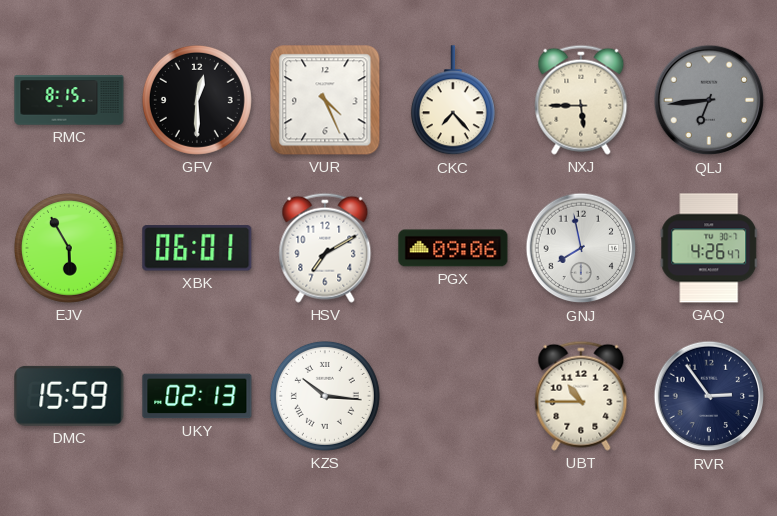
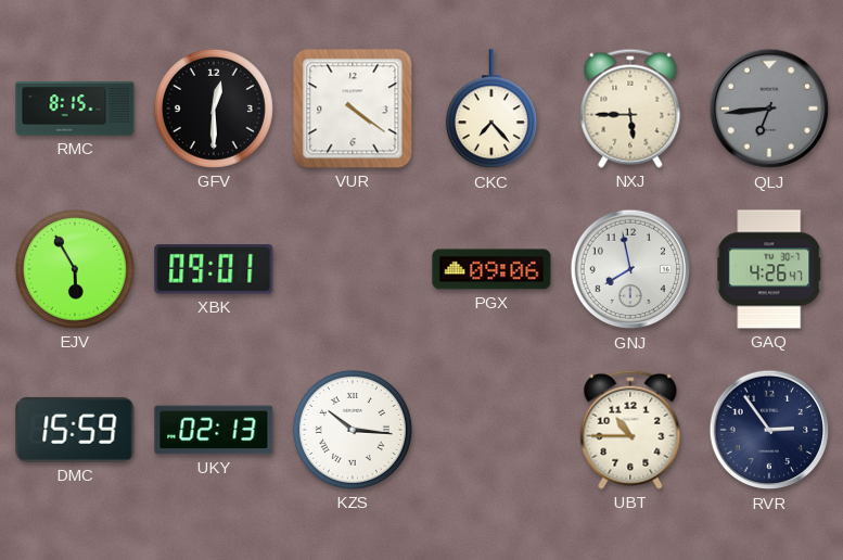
VUR: 4:26 -> 4:21 (353, 109)
XBK: 06:01 -> 09:01 (214, 269)
HSV: 7:10 -> none (325, 248)
